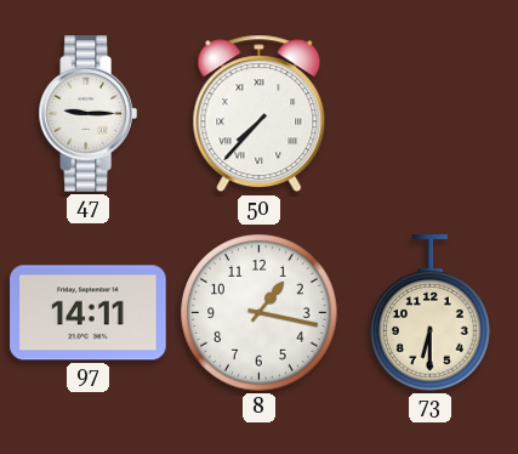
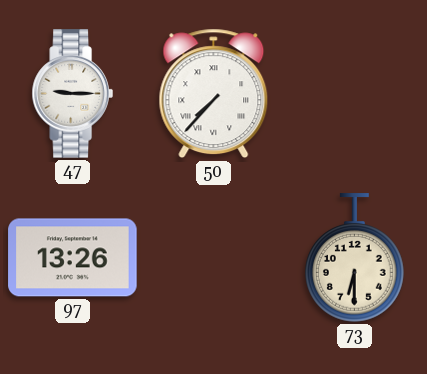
97: 14:11 -> 13:26 (73, 258)
8: 1:17 -> none (260, 313)
